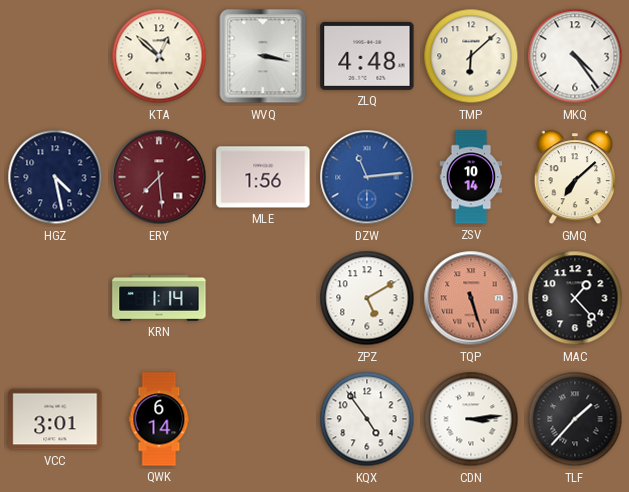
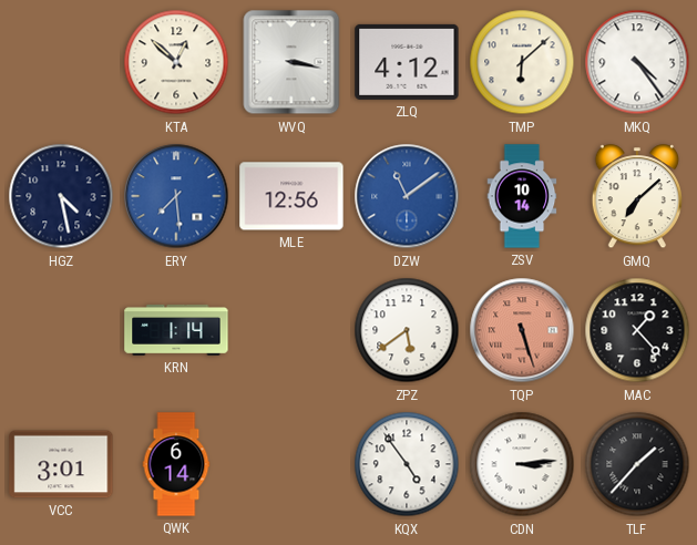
ZLQ: 4:48 -> 4:12 (407, 62)
ERY dial: burgundy -> blue (176, 196)
MLE: 1:56 -> 12:56 (291, 196)
DZW: 11:14 -> 11:09 (407, 196)
ZPZ: 5:10 -> 5:39 (407, 330)
